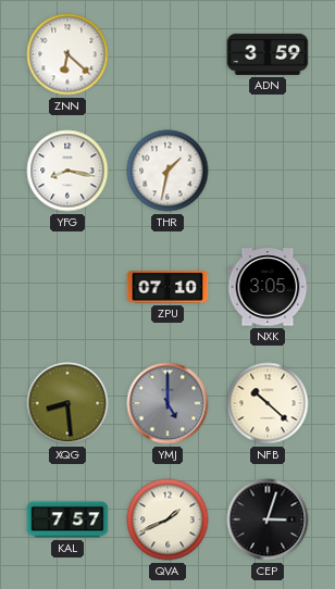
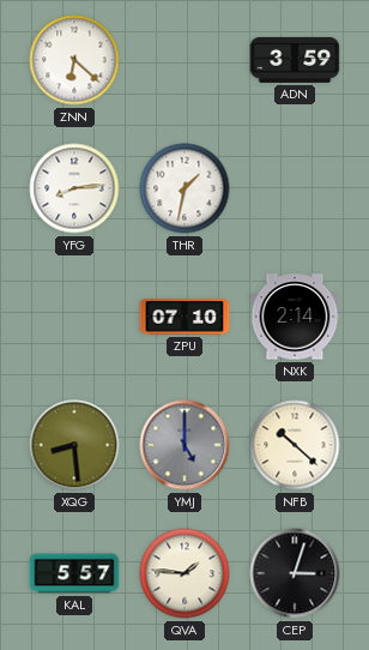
YFG: 8:17 -> 8:14 (74, 188)
NXK: 3:05 -> 2:14 (295, 317)
KAL: 7:57 -> 5:57 (74, 573)
QVA: 1:41 -> 1:46 (184, 573)
